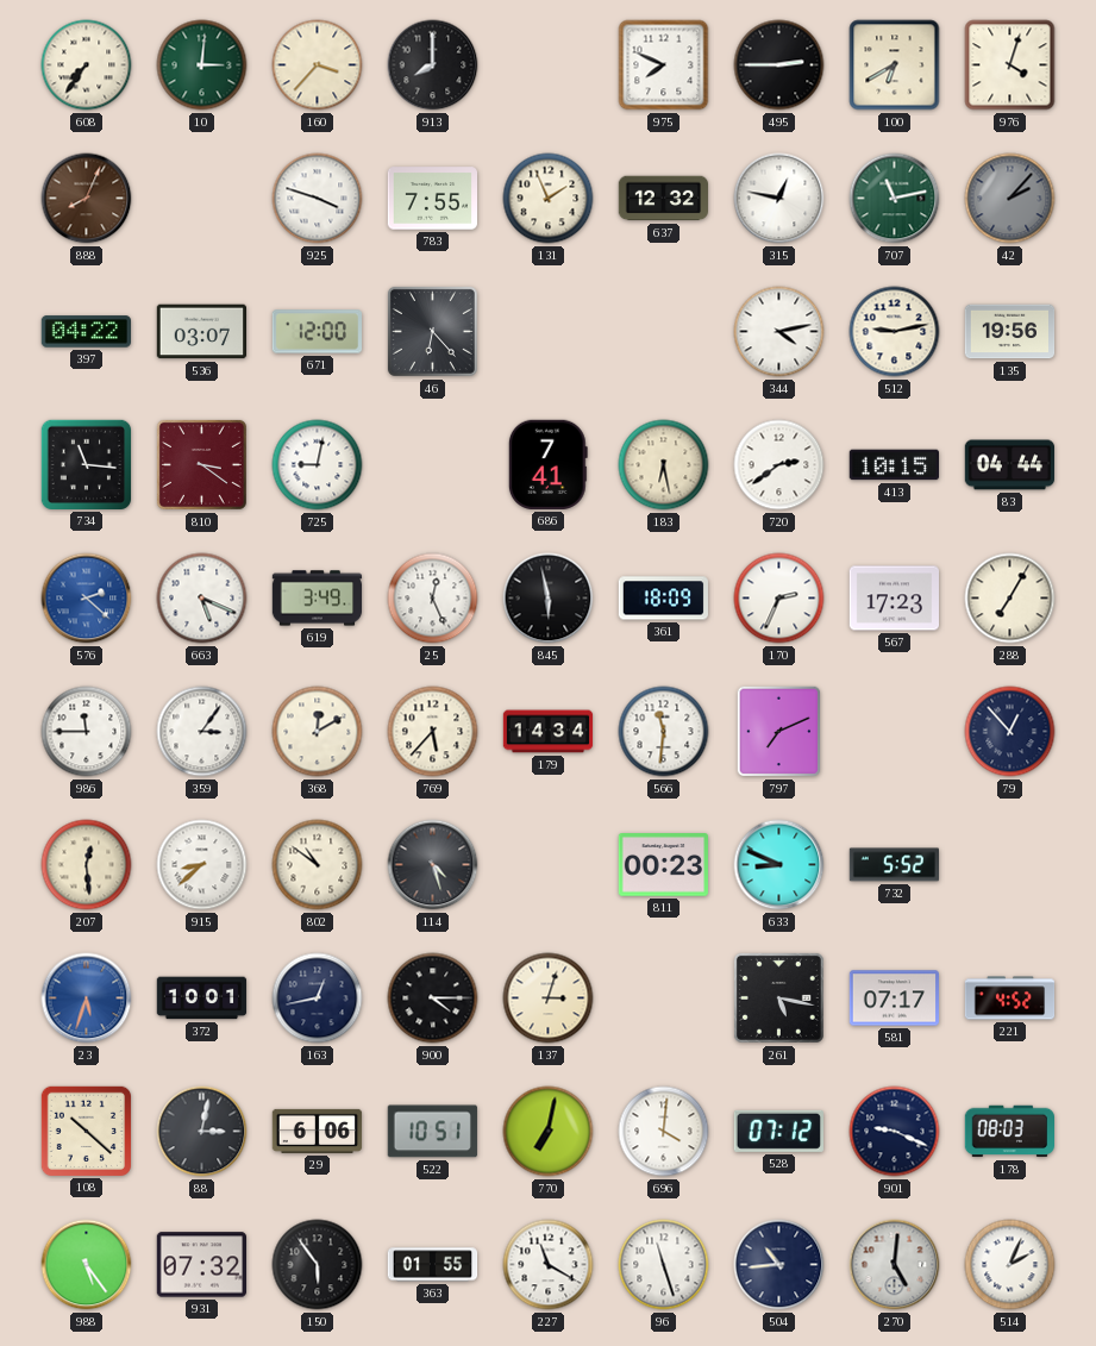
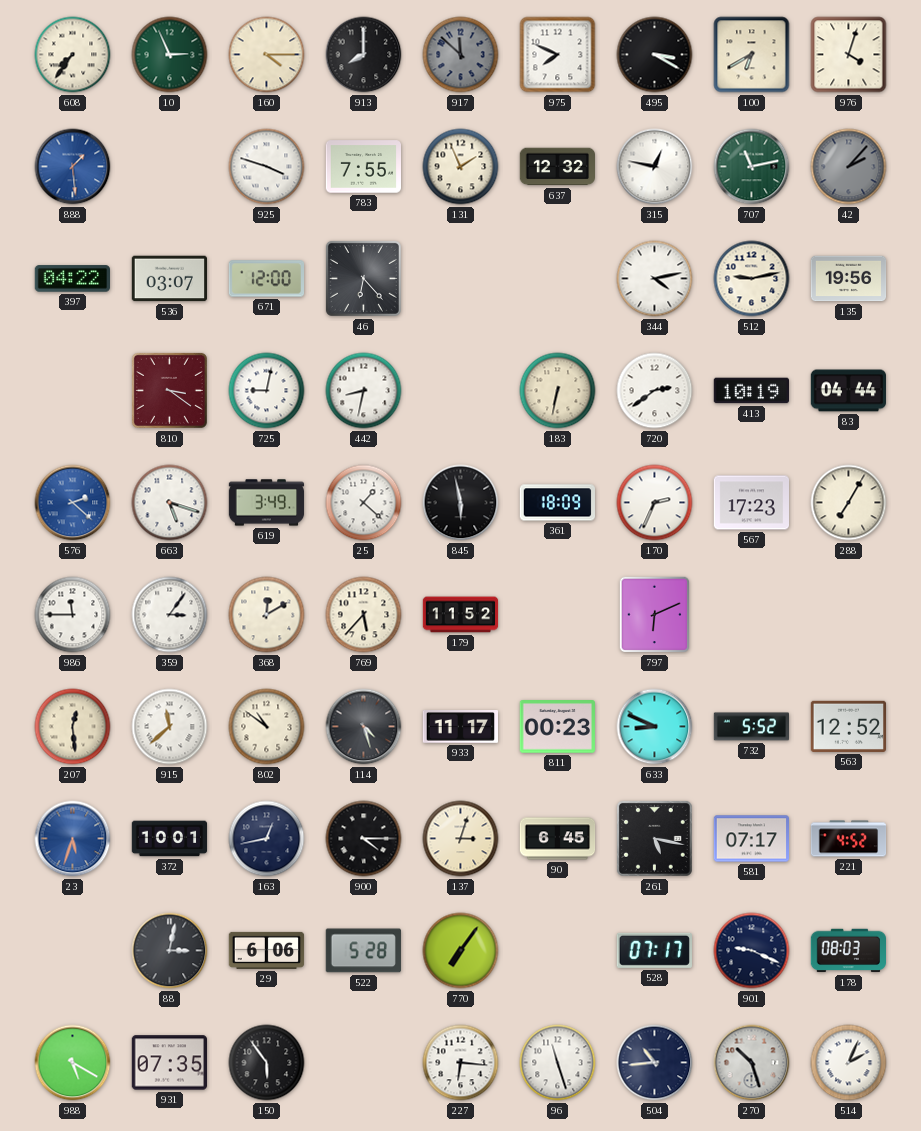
10: 3:01 -> 2:56 (170, 55)
160: 3:37 -> 4:15 (267, 55)
917: none -> 11:52 (461, 55)
495: 2:45 -> 3:20 (655, 55)
888: 8:04 -> 1:29 (73, 167)
888 dial: brown -> blue (73, 167)
734: 11:16 -> none (86, 464)
442: none -> 8:32 (364, 391)
686: 7:41 -> none (547, 464)
183: 6:28 -> 6:32 (558, 391)
413: 10:15 -> 10:19 (751, 391)
663: 5:19 -> 5:18 (170, 503)
25: 12:26 -> 1:22 (364, 503)
179: 14:34 -> 11:52 (461, 615)
566: 11:31 -> none (664, 732)
797: 7:11 -> 6:11 (655, 615)
79: 12:53 -> none (1010, 732)
915: 8:38 -> 11:38 (170, 727)
933: none -> 11:17 (460, 727)
563: none -> 12:52 (848, 726)
90: none -> 6:45 (558, 839)
108: 10:22 -> none (86, 1131)
522: 10:51 -> 5:28 (363, 951)
770: 7:02 -> 7:06 (461, 951)
696: 4:01 -> none (664, 1132)
528: 07:12 -> 07:17 (654, 950)
988: 5:24 -> 5:20 (73, 1063)
931: 07:32 -> 07:35 (169, 1063)
363: 01:55 -> none (433, 1265)
227: 11:20 -> 6:16 (461, 1063)
270: 5:01 -> 10:27 (752, 1063)
